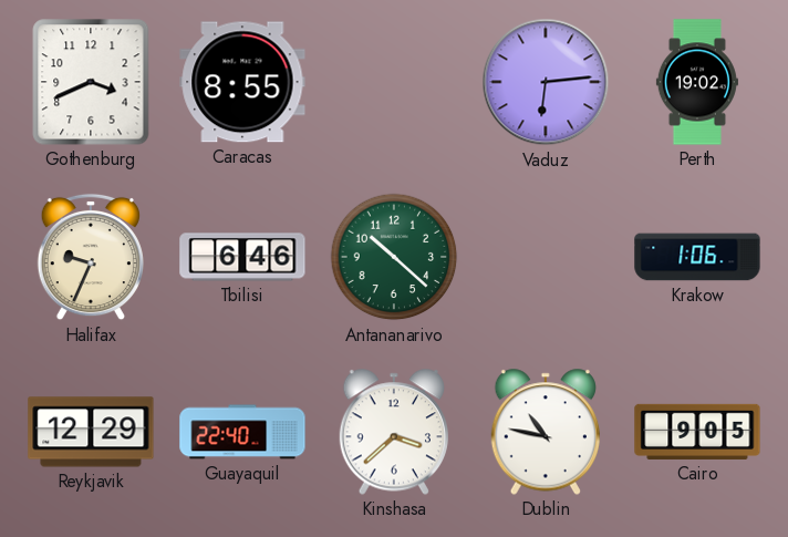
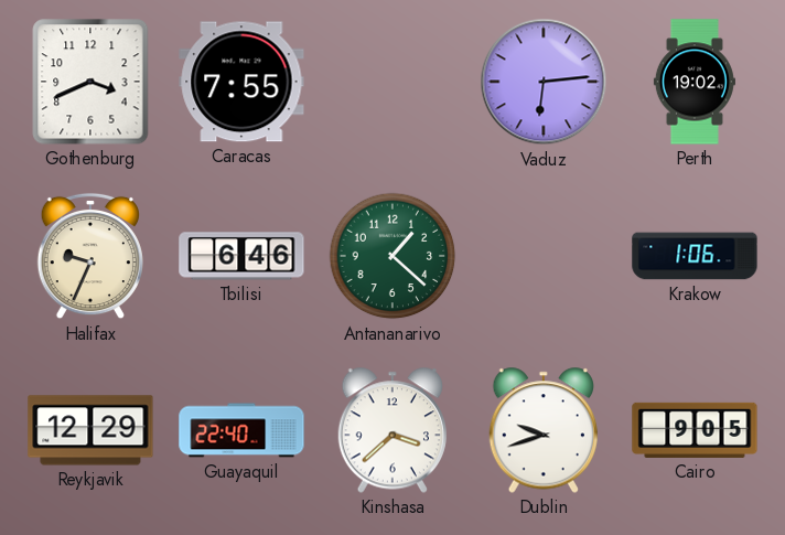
Caracas: 8:55 -> 7:55 (241, 82)
Antananarivo: 10:22 -> 1:22 (392, 256)
Dublin: 10:47 -> 9:42 (542, 430)
